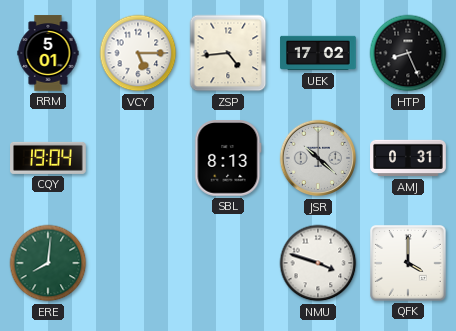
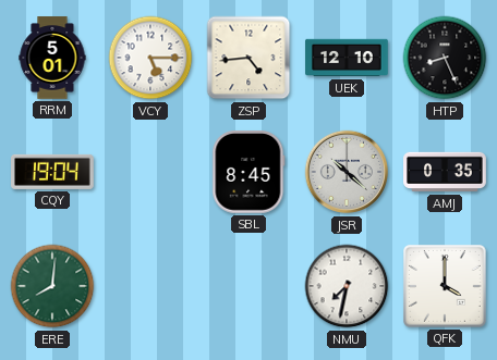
UEK: 17:02 -> 12:10 (347, 58)
SBL: 8:13 -> 8:45 (248, 173)
AMJ: 0:31 -> 0:35 (445, 172)
NMU: 3:48 -> 7:32 (347, 286)
